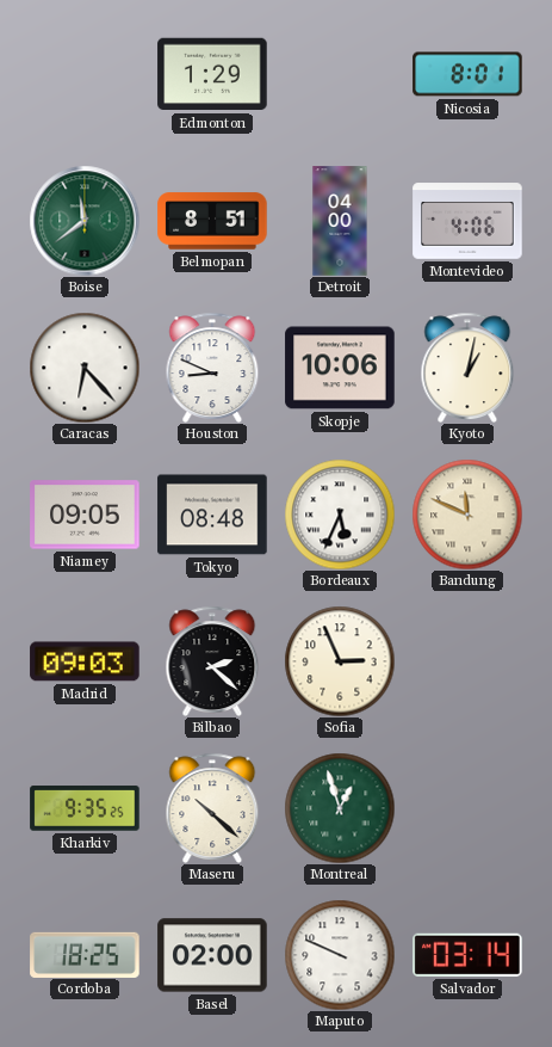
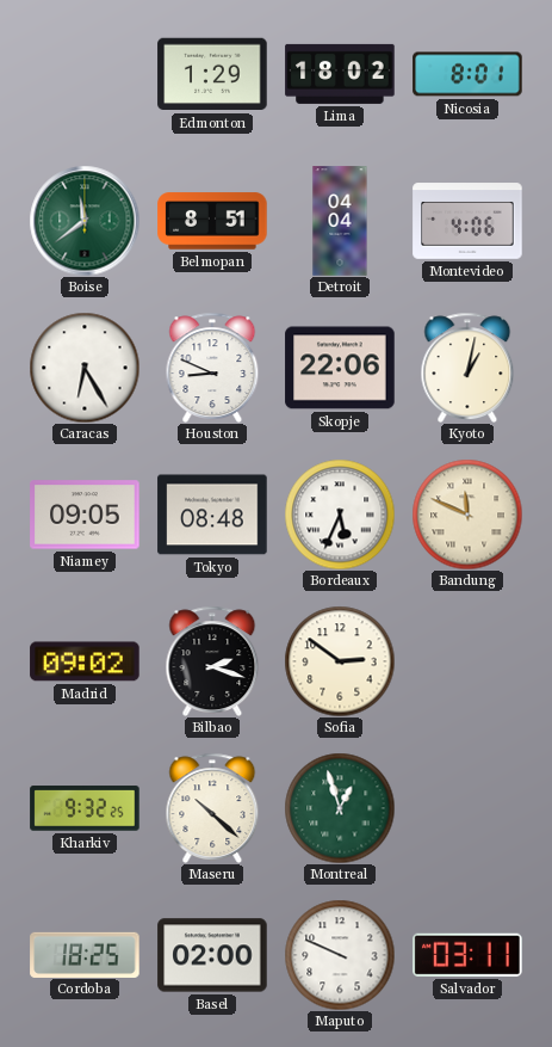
Lima: none -> 18:02 (340, 74)
Detroit: 04:00 -> 04:04 (340, 221)
Caracas: 6:23 -> 6:25 (85, 368)
Skopje: 10:06 -> 22:06 (340, 368)
Madrid: 09:03 -> 09:02 (85, 661)
Bilbao: 2:22 -> 2:18 (212, 660)
Sofia: 2:56 -> 2:51 (340, 661)
Kharkiv: 9:35 -> 9:32 (85, 808)
Salvador: 03:14 -> 03:11 (467, 955)
